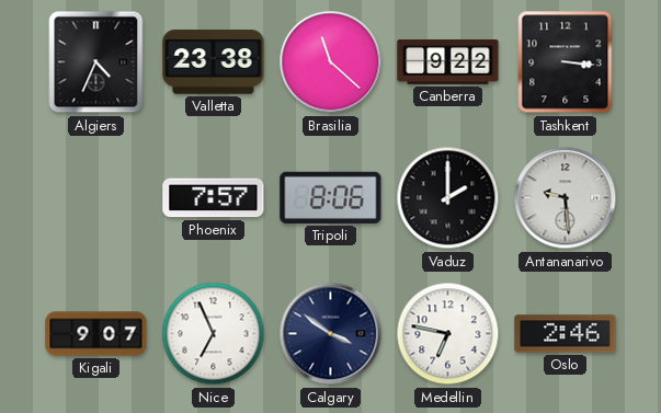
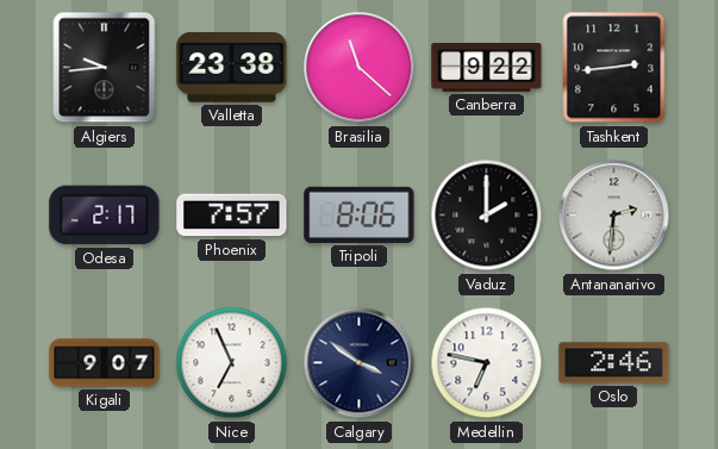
Algiers: 4:34 -> 9:44 (105, 68)
Tashkent: 3:16 -> 2:44 (614, 68)
Odesa: none -> 2:17 (105, 216)
Antananarivo: 9:29 -> 2:31 (614, 216)
